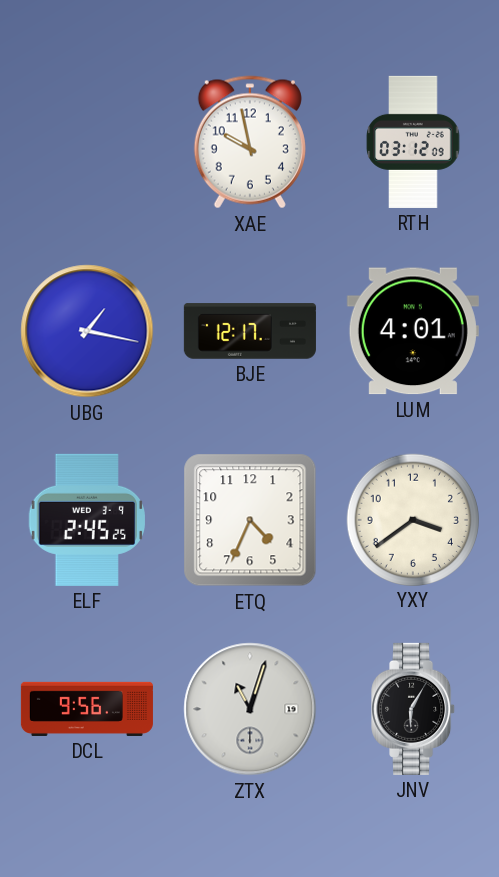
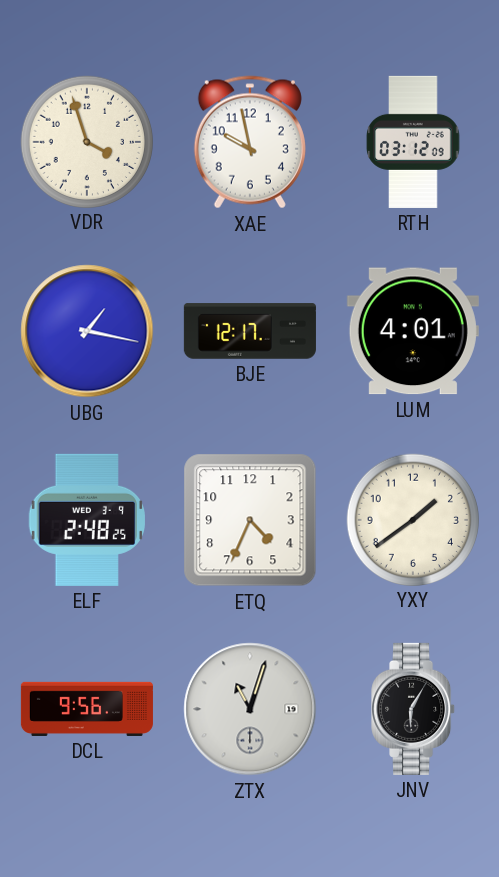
VDR: none -> 3:57 (86, 141)
ELF: 2:45 -> 2:48 (86, 520)
YXY: 3:39 -> 1:39 (412, 519)
